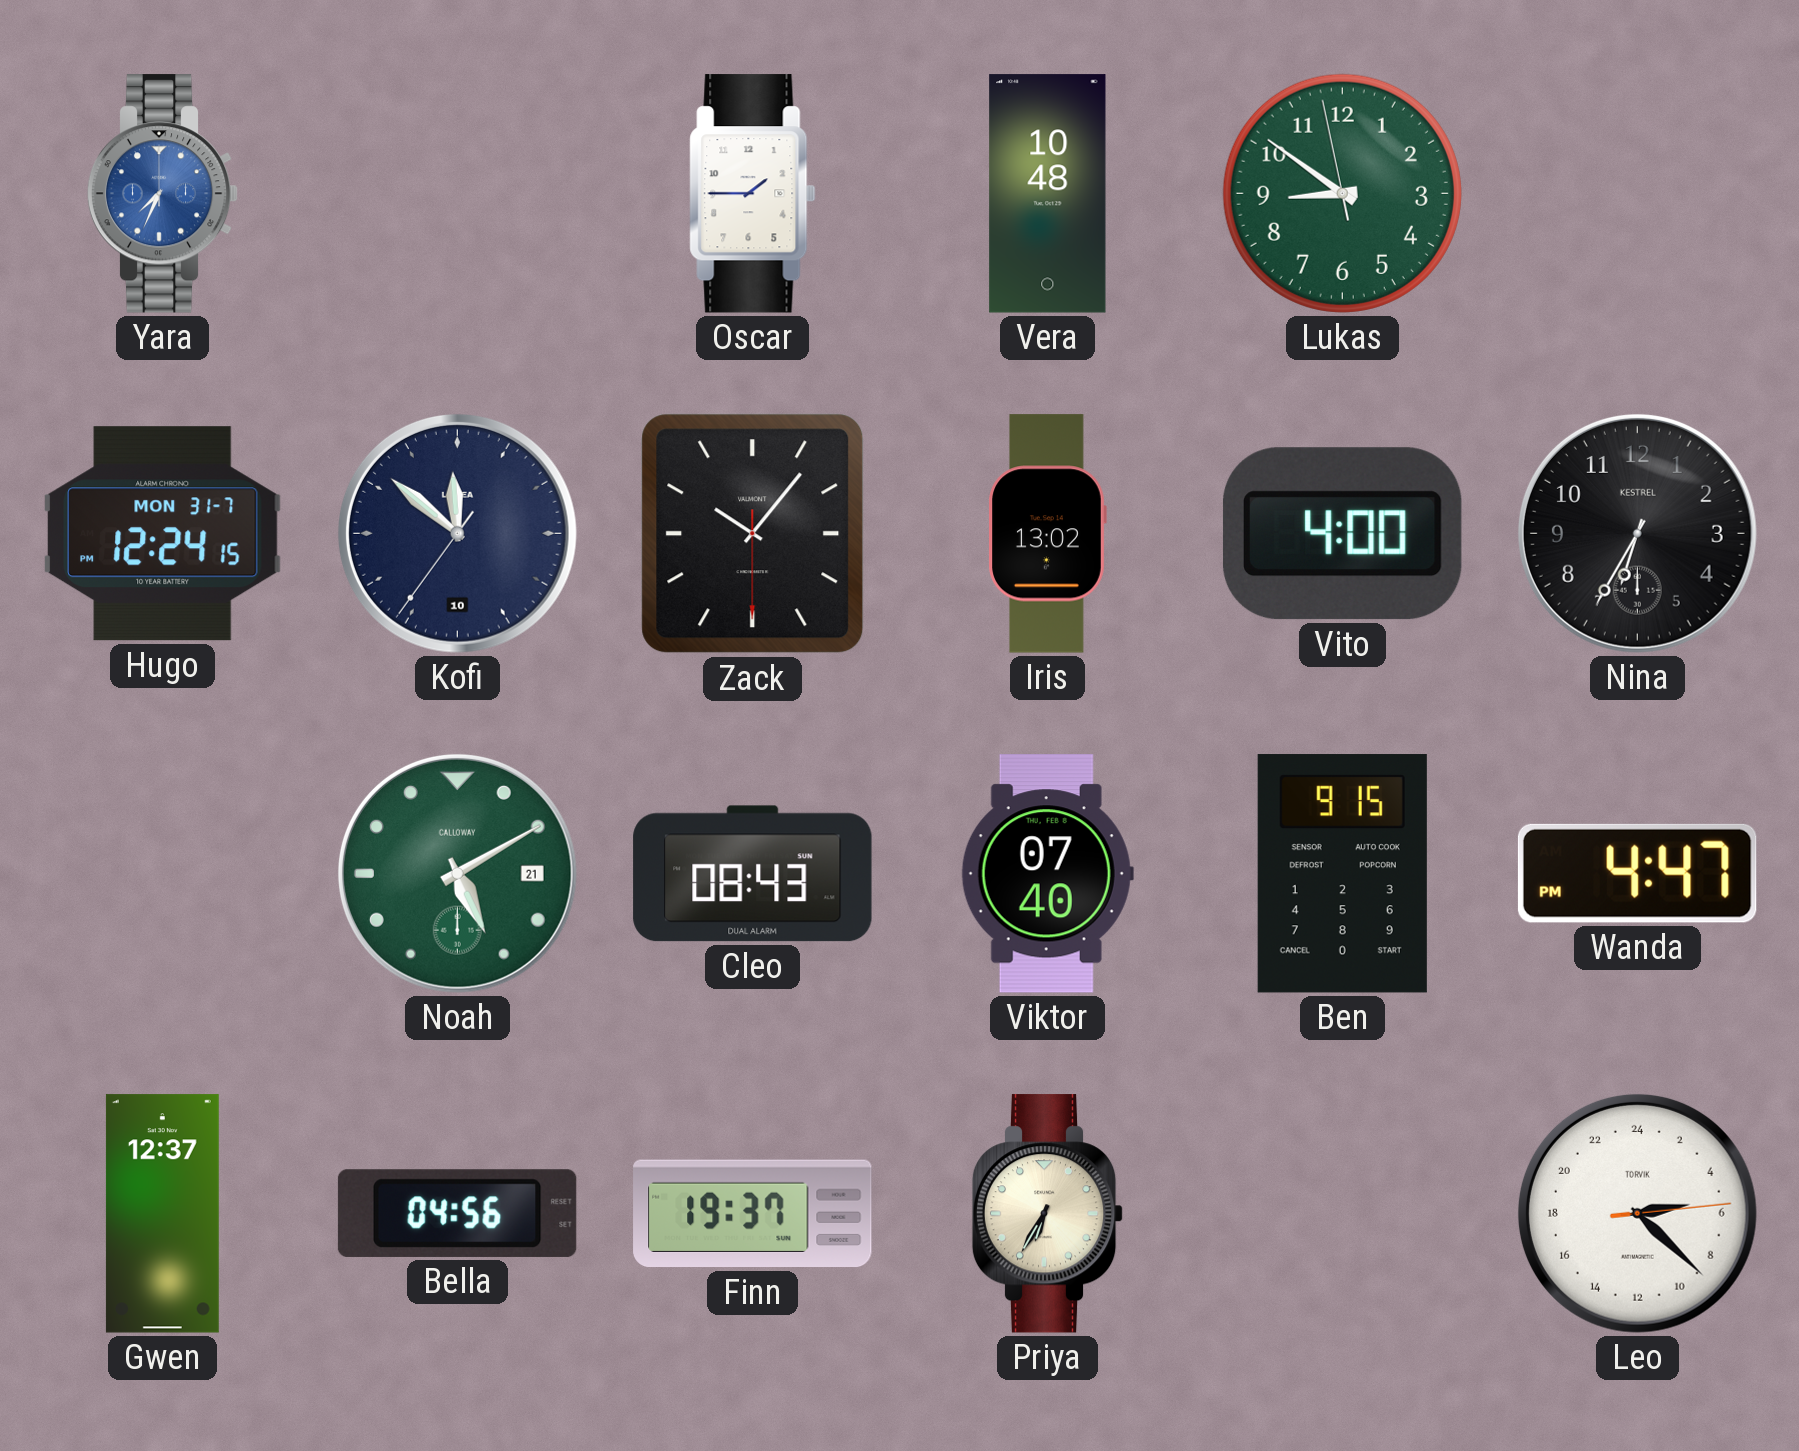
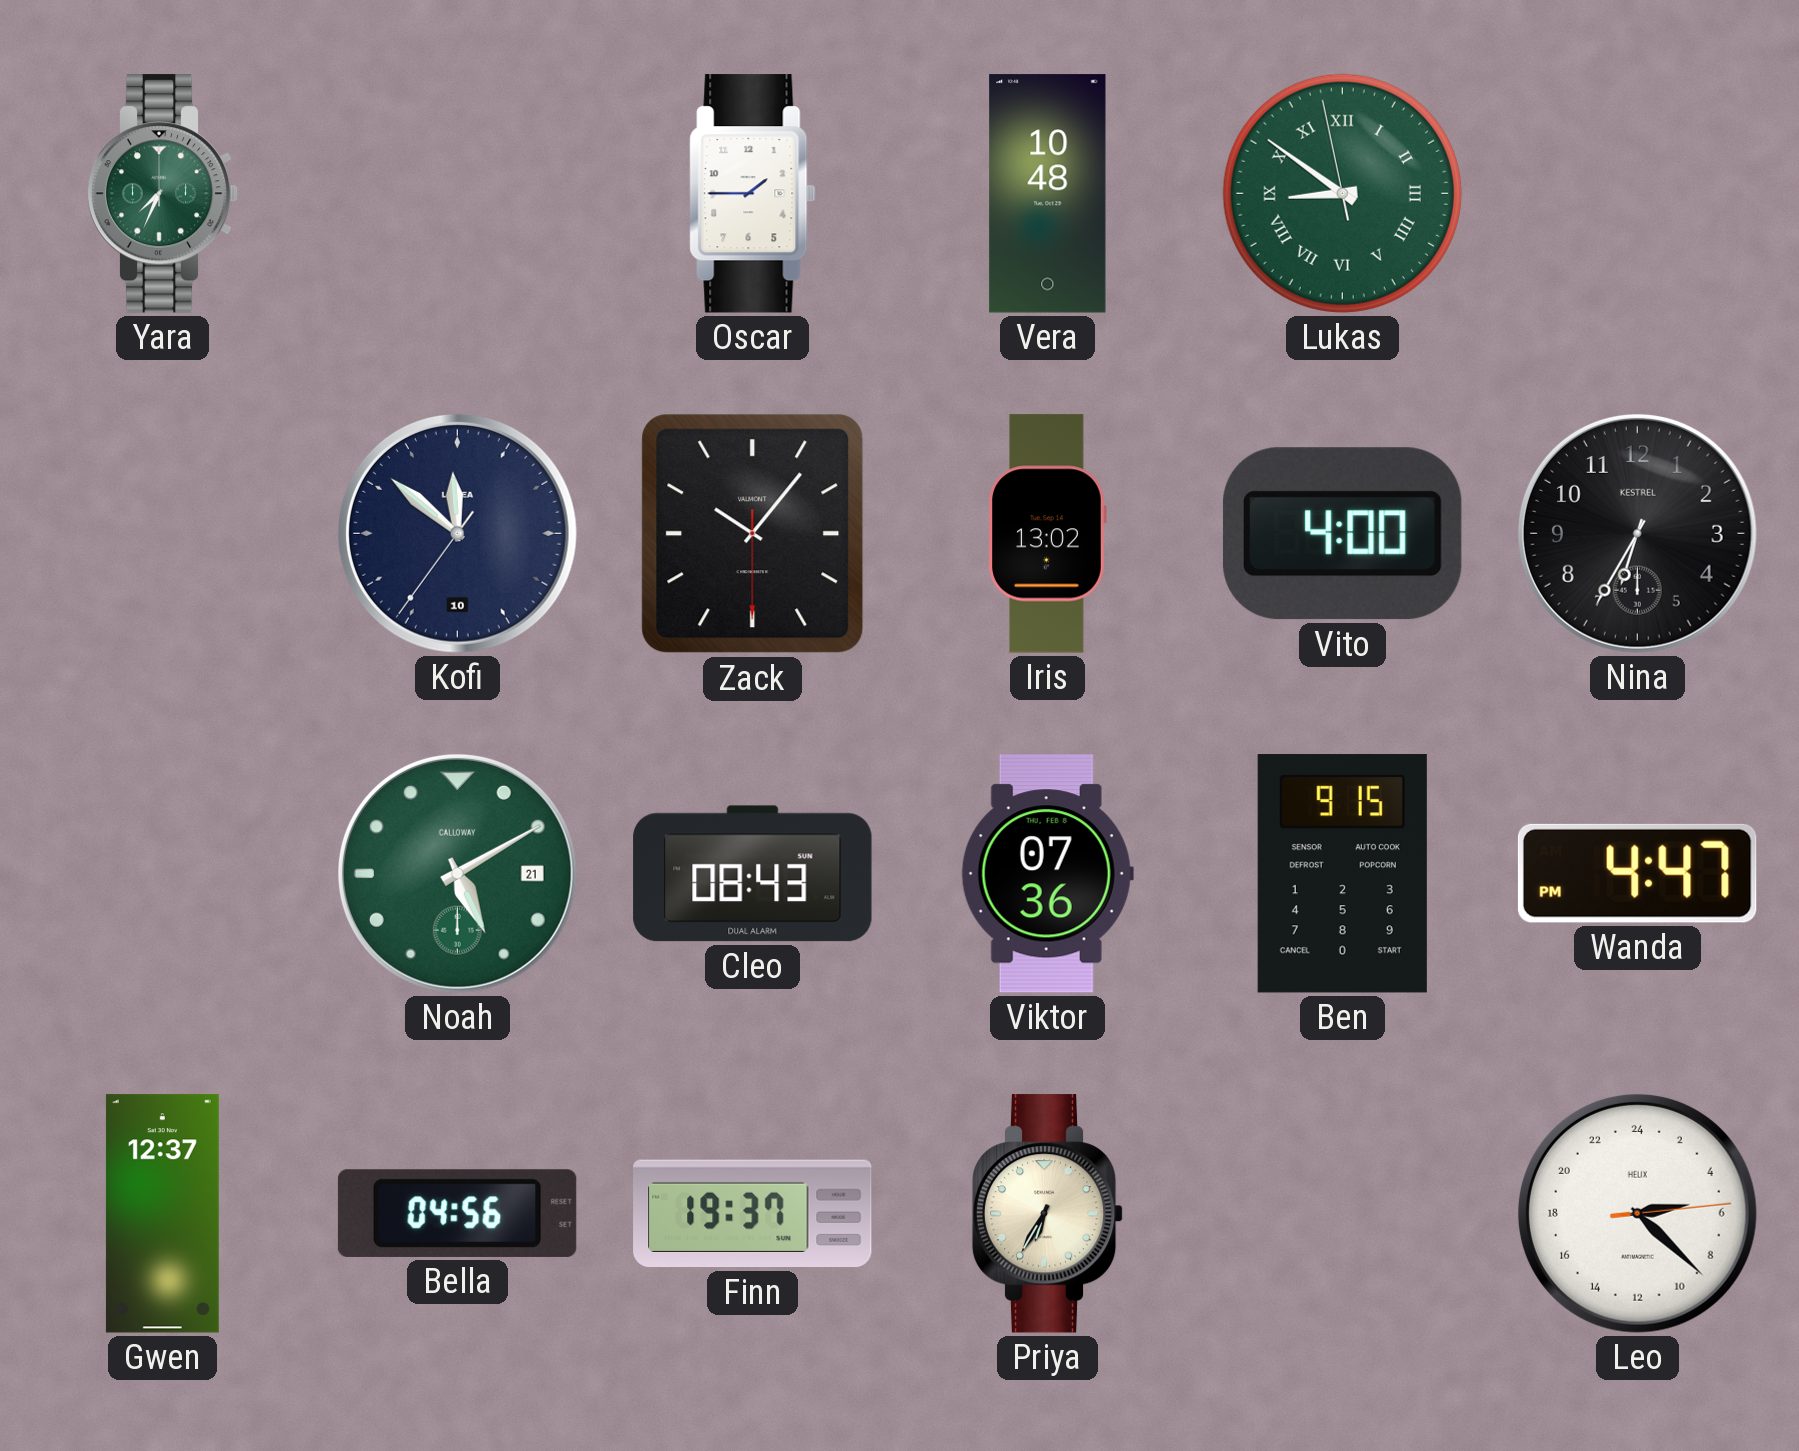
Yara dial: blue -> green (163, 194)
Lukas numerals: Arabic -> Roman (1342, 193)
Hugo: 12:24 -> none (163, 534)
Viktor: 07:40 -> 07:36 (1047, 874)
Leo brand: TORVIK -> HELIX (1637, 1213)
